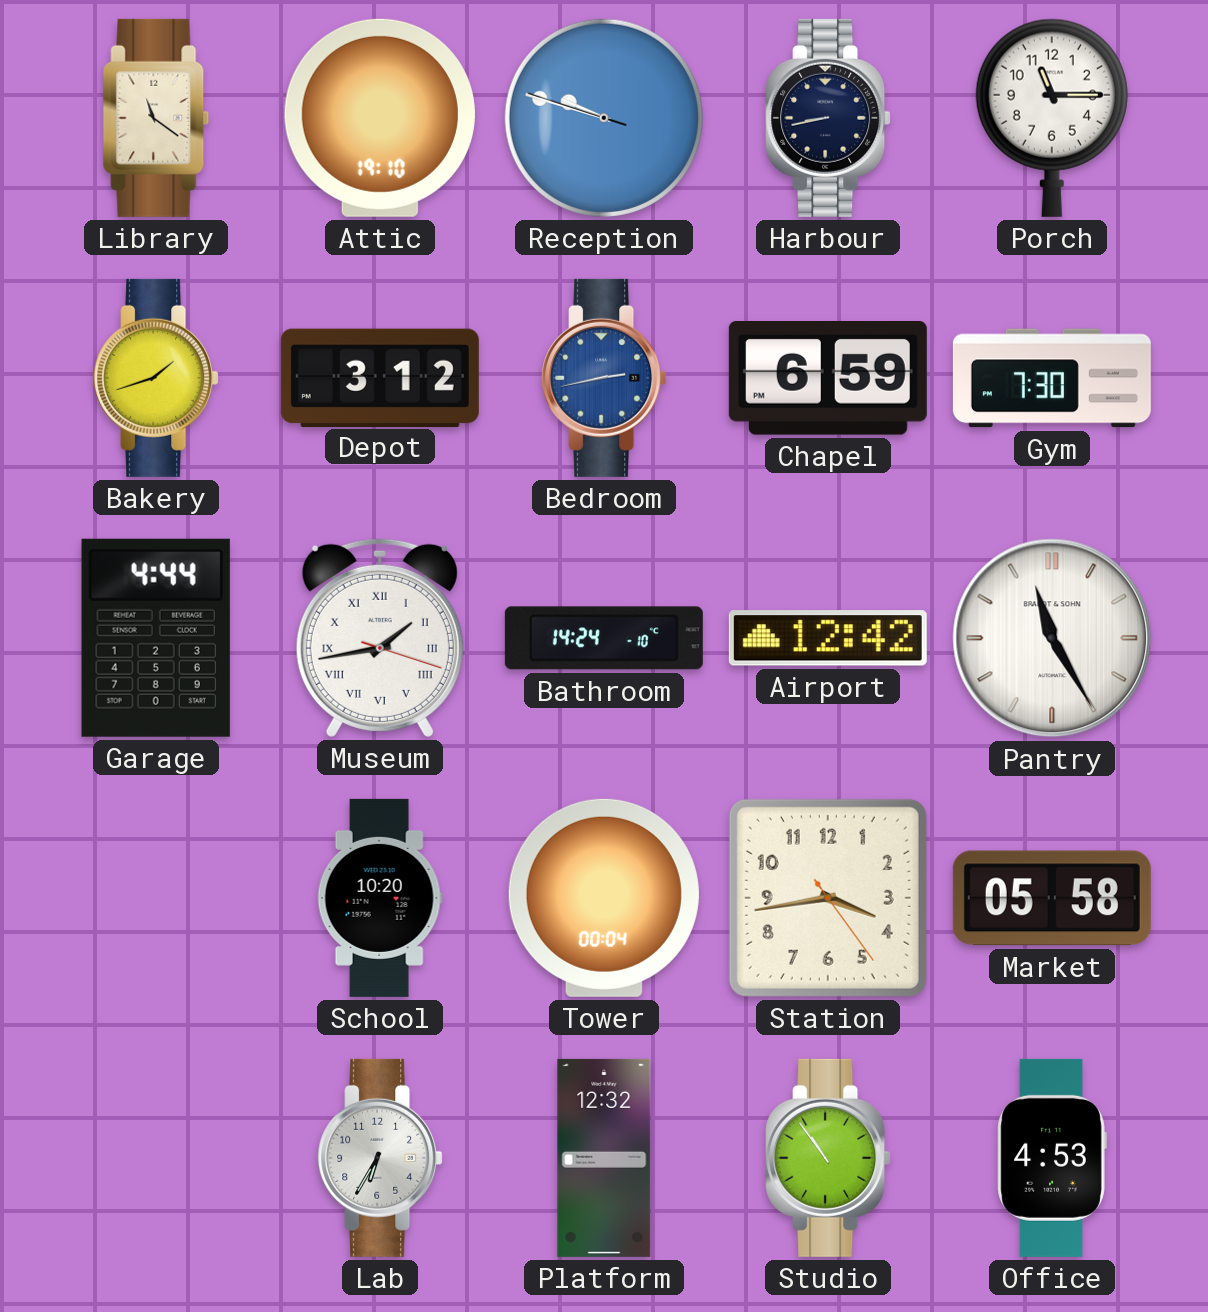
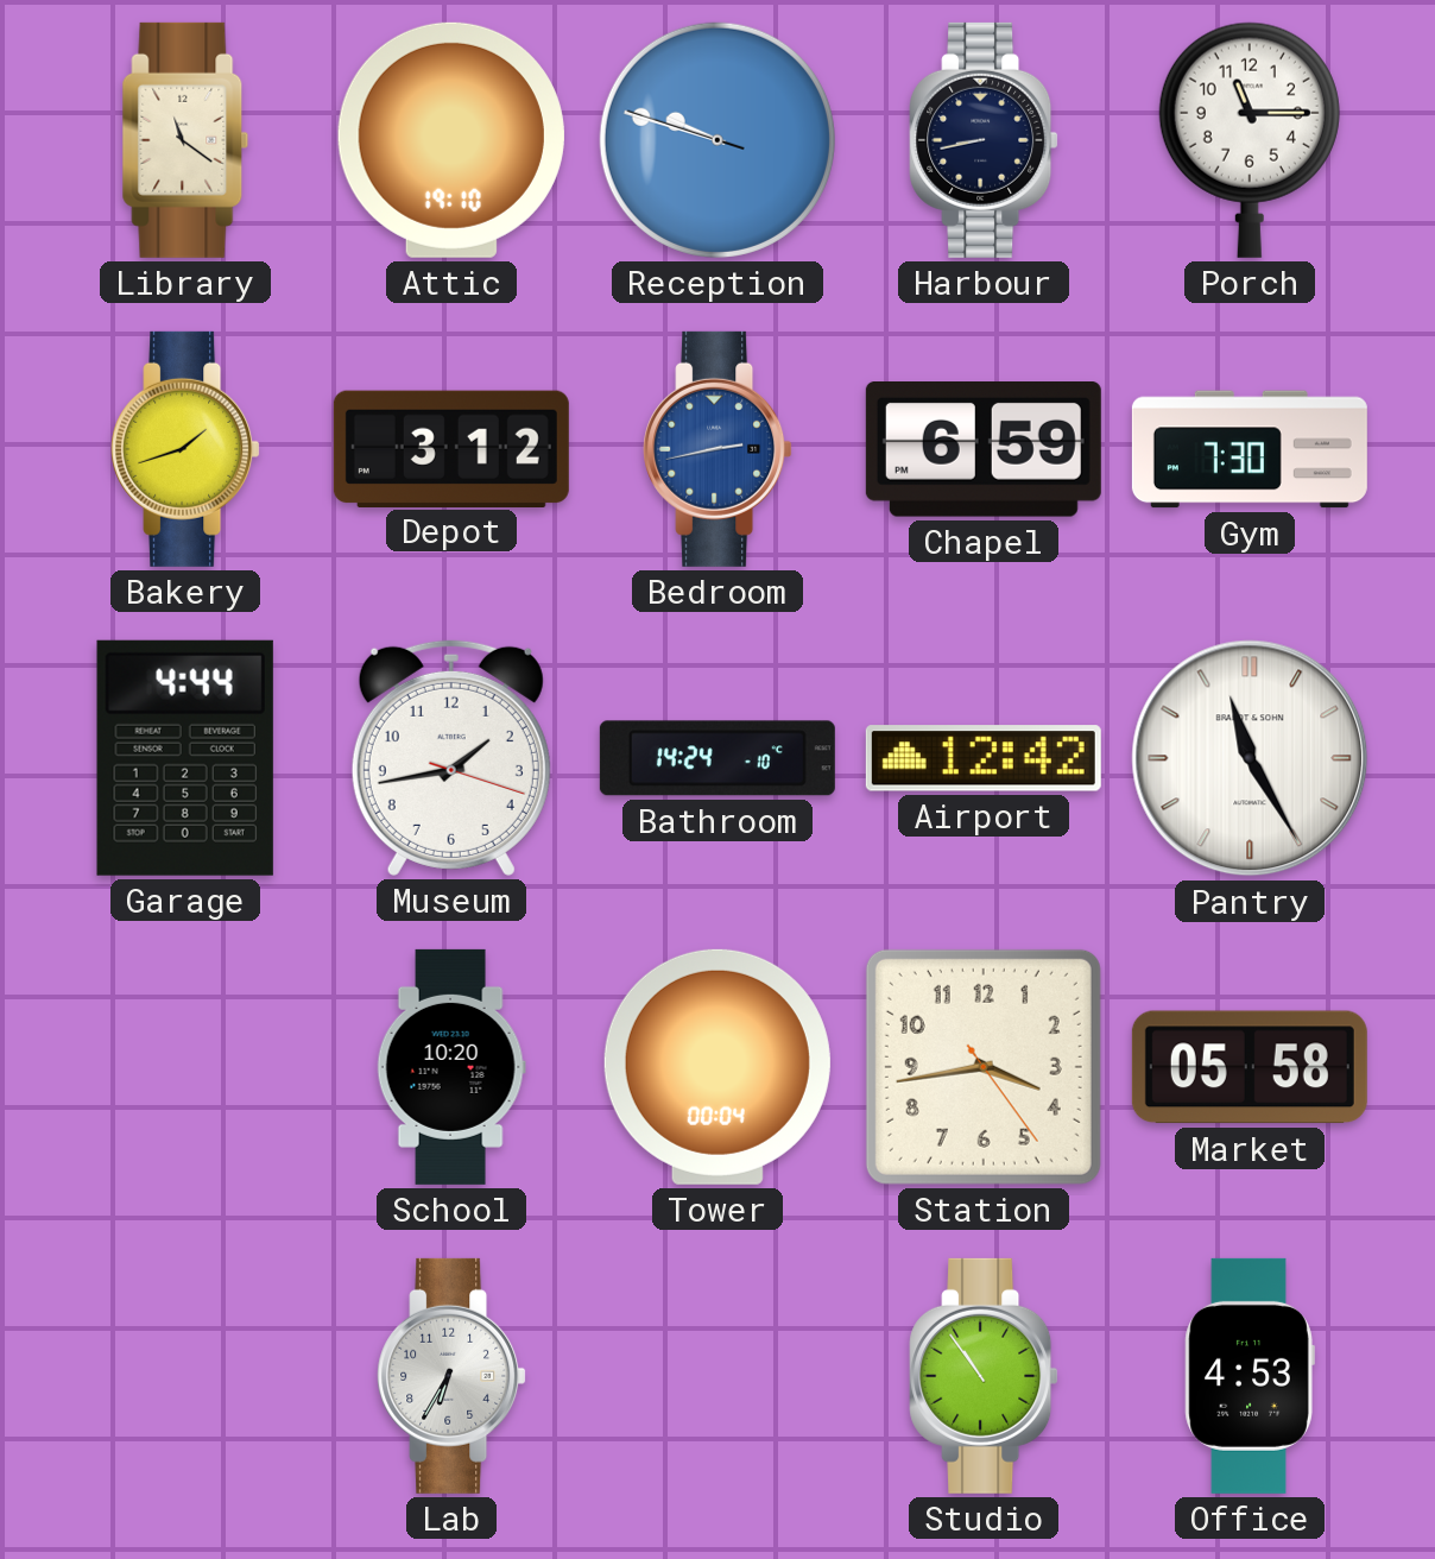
Museum numerals: Roman -> Arabic (451, 757)
Platform: 12:32 -> none (604, 1158)
